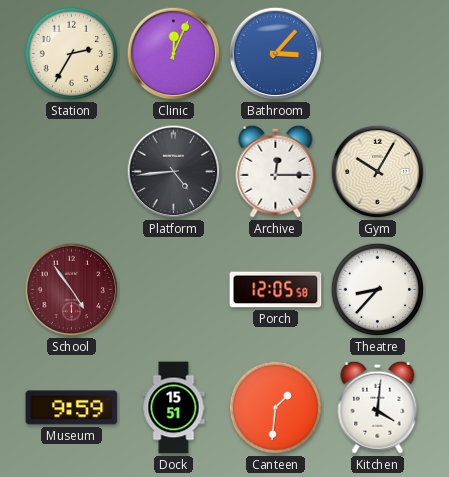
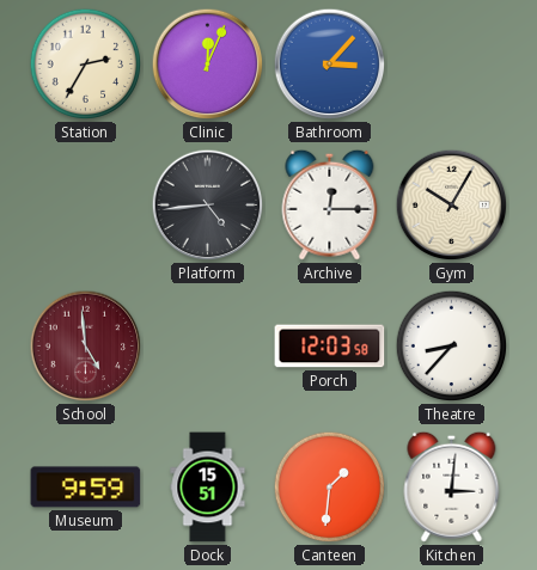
School: 4:54 -> 4:59 (86, 347)
Porch: 12:05 -> 12:03 (330, 347)
Kitchen: 4:01 -> 3:01 (452, 486)
